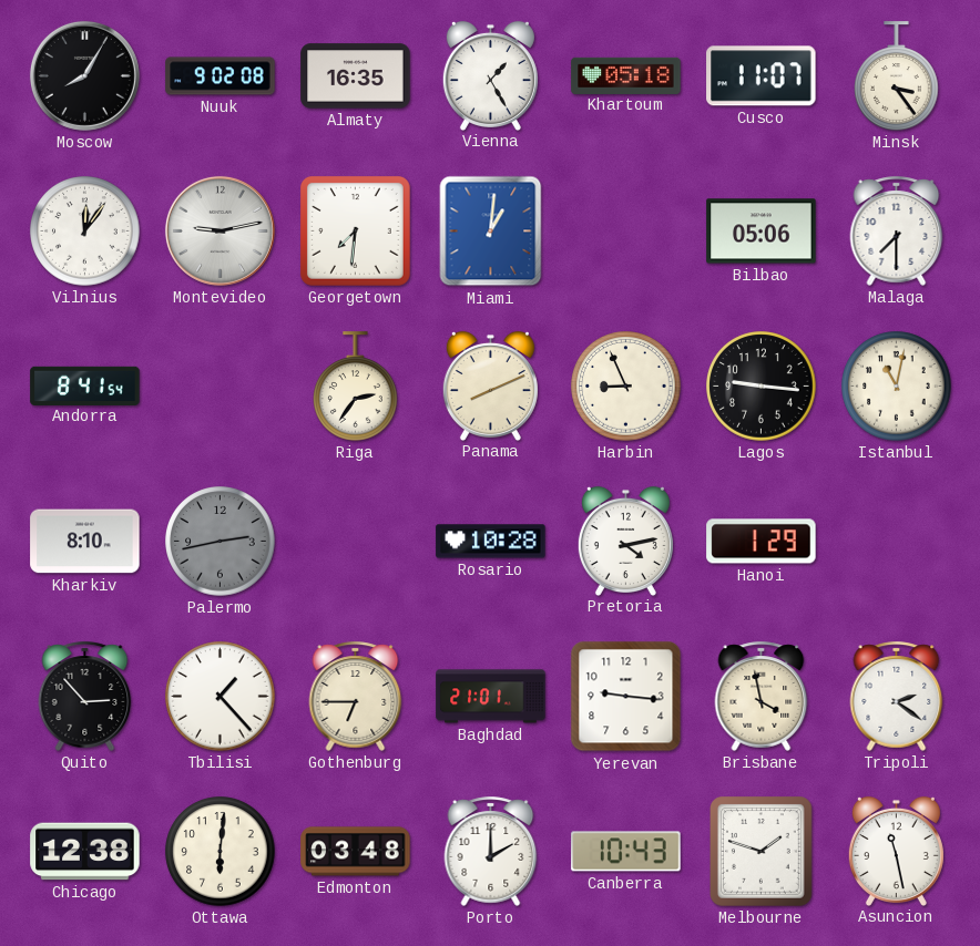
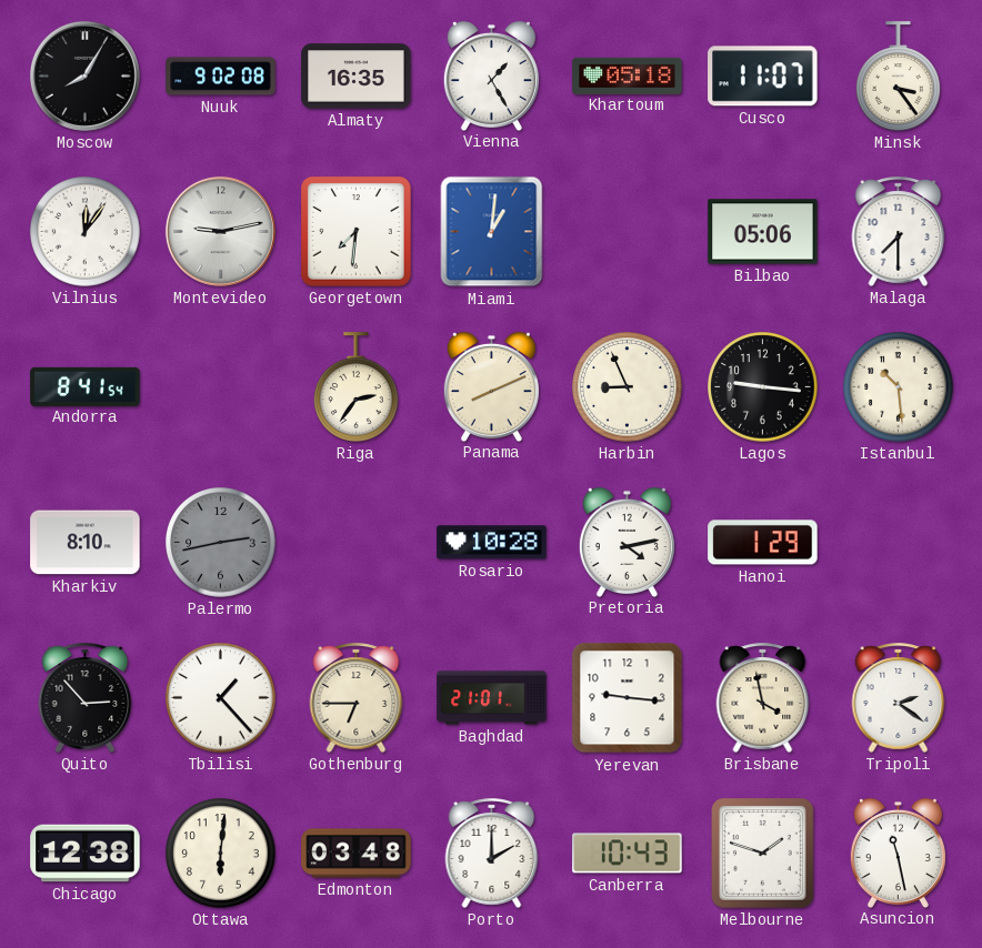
Istanbul: 11:02 -> 10:29 (899, 387)
